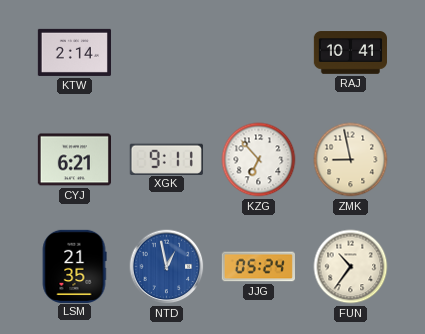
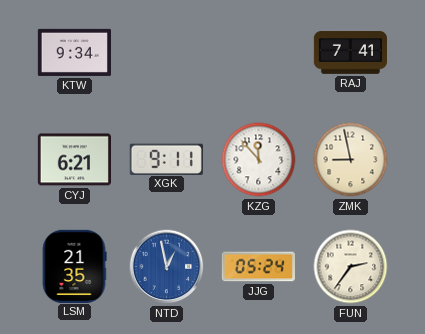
KTW: 2:14 -> 9:34 (74, 52)
RAJ: 10:41 -> 7:41 (350, 53)
KZG: 6:53 -> 11:53 (259, 160)
FUN: 10:36 -> 2:36 (351, 267)
